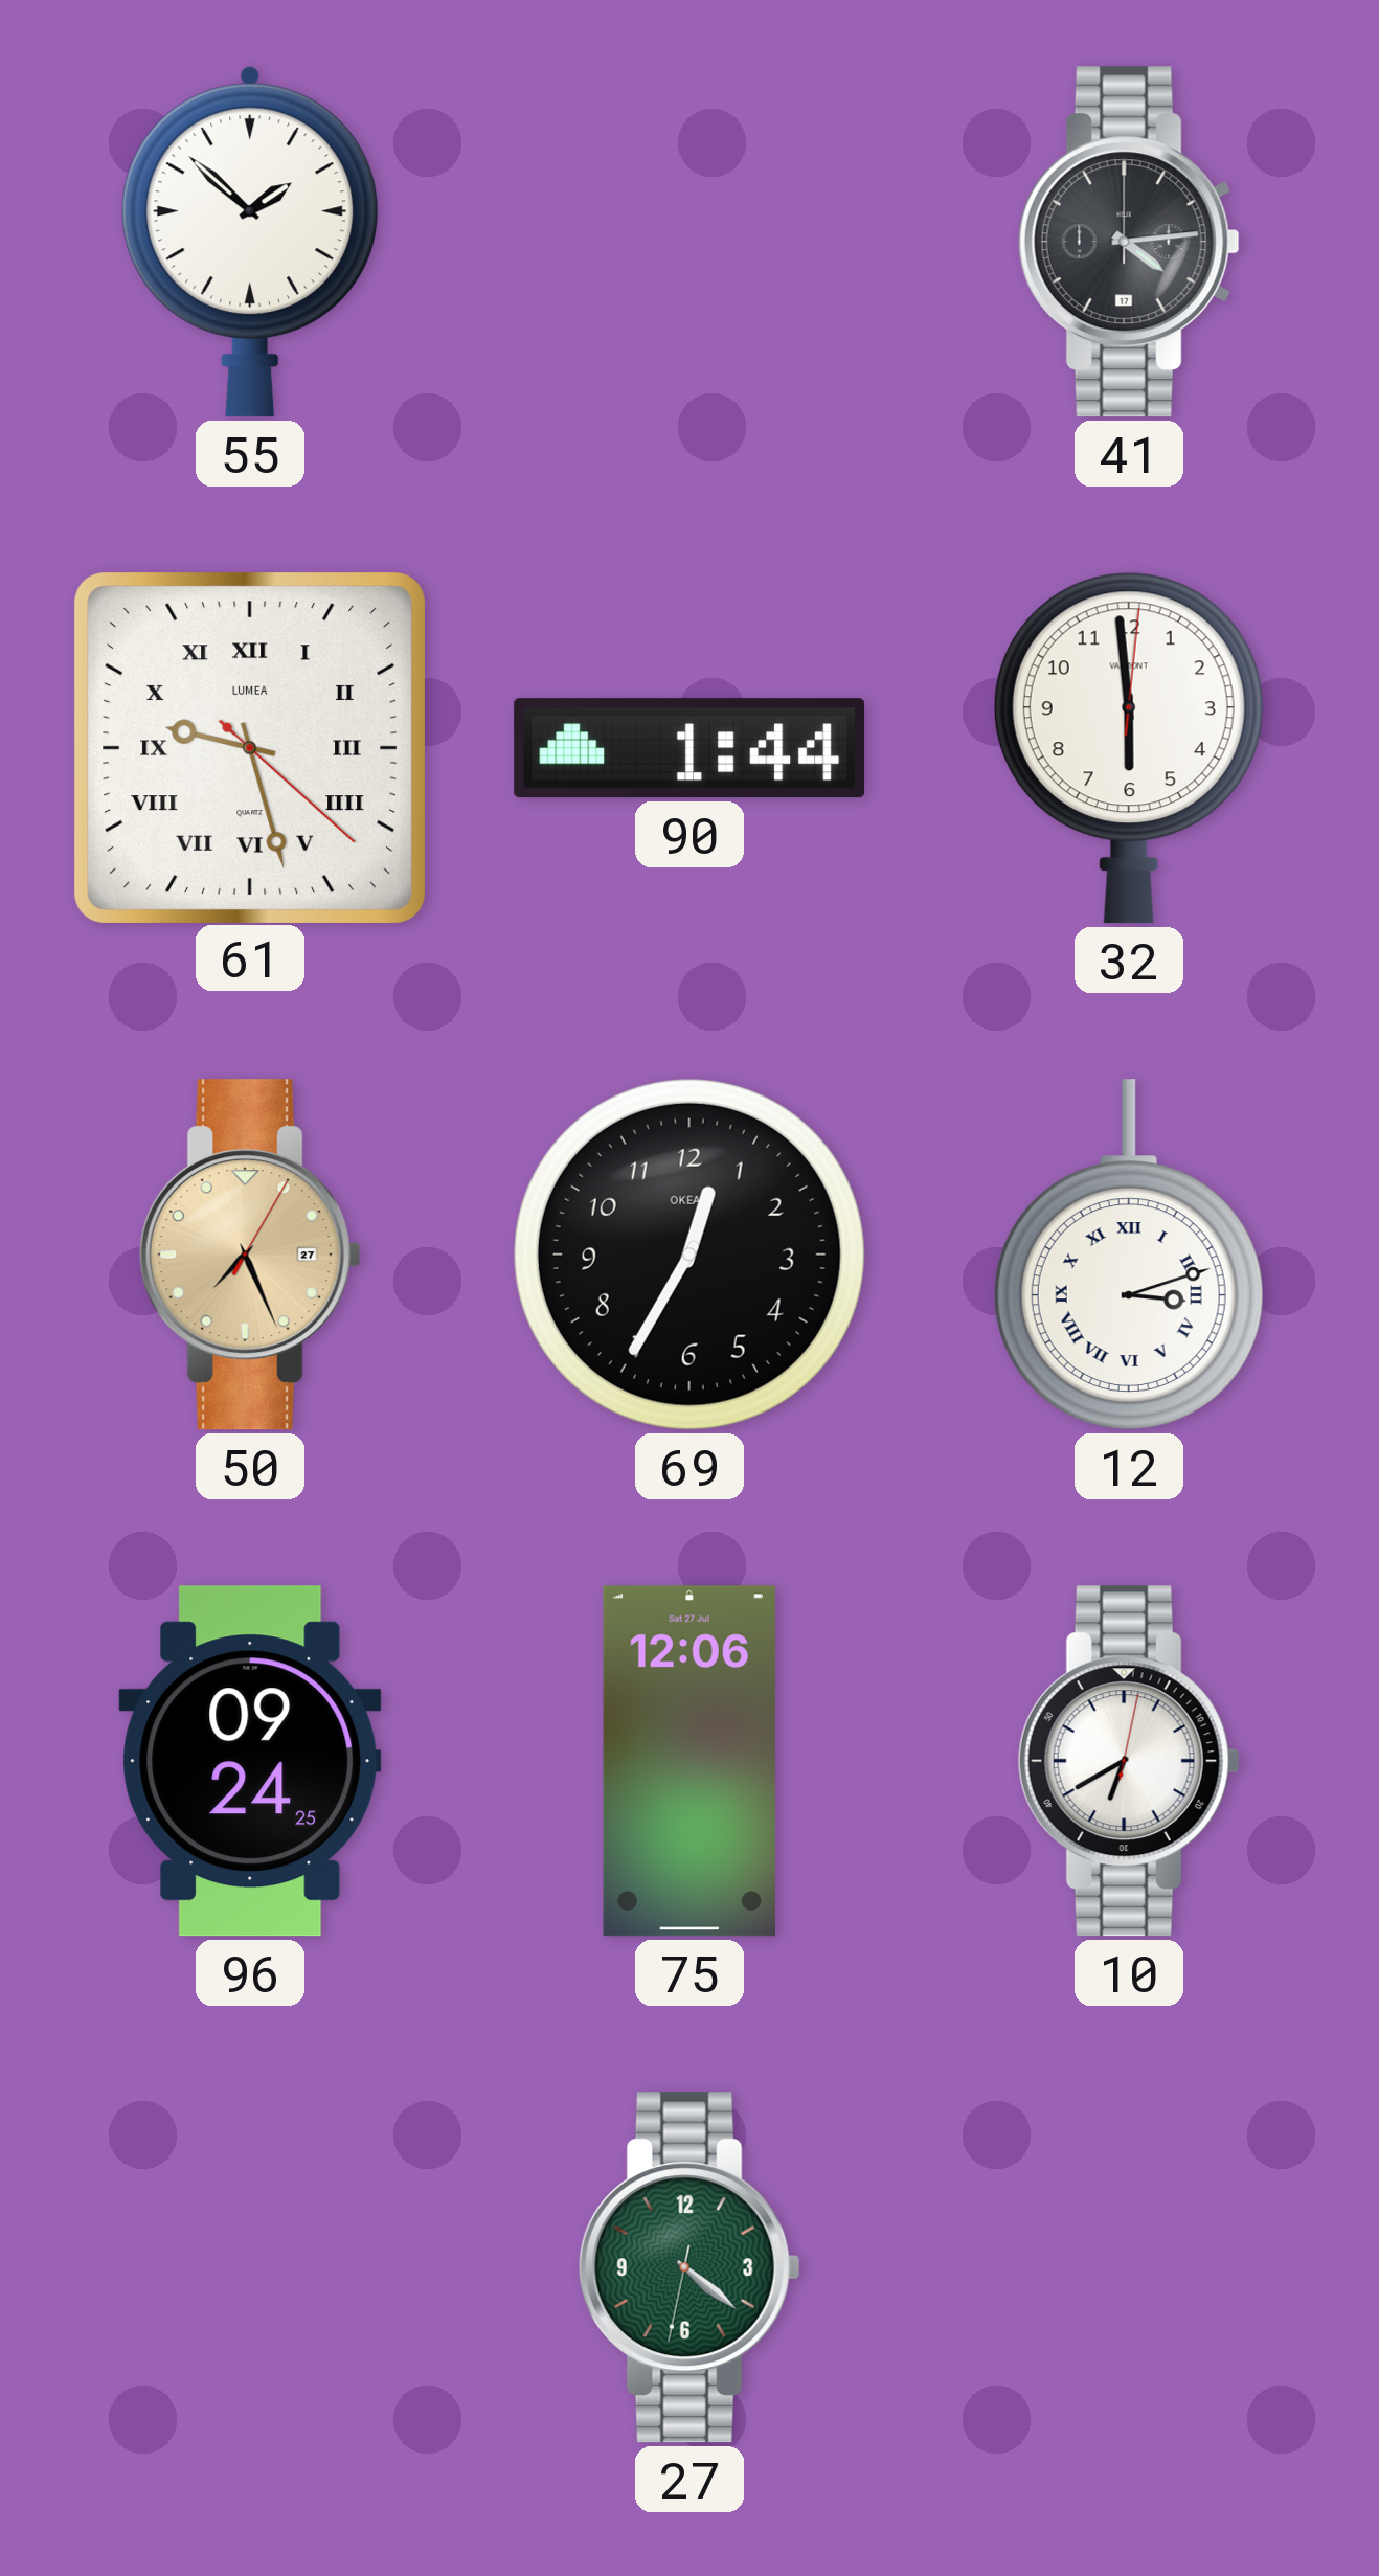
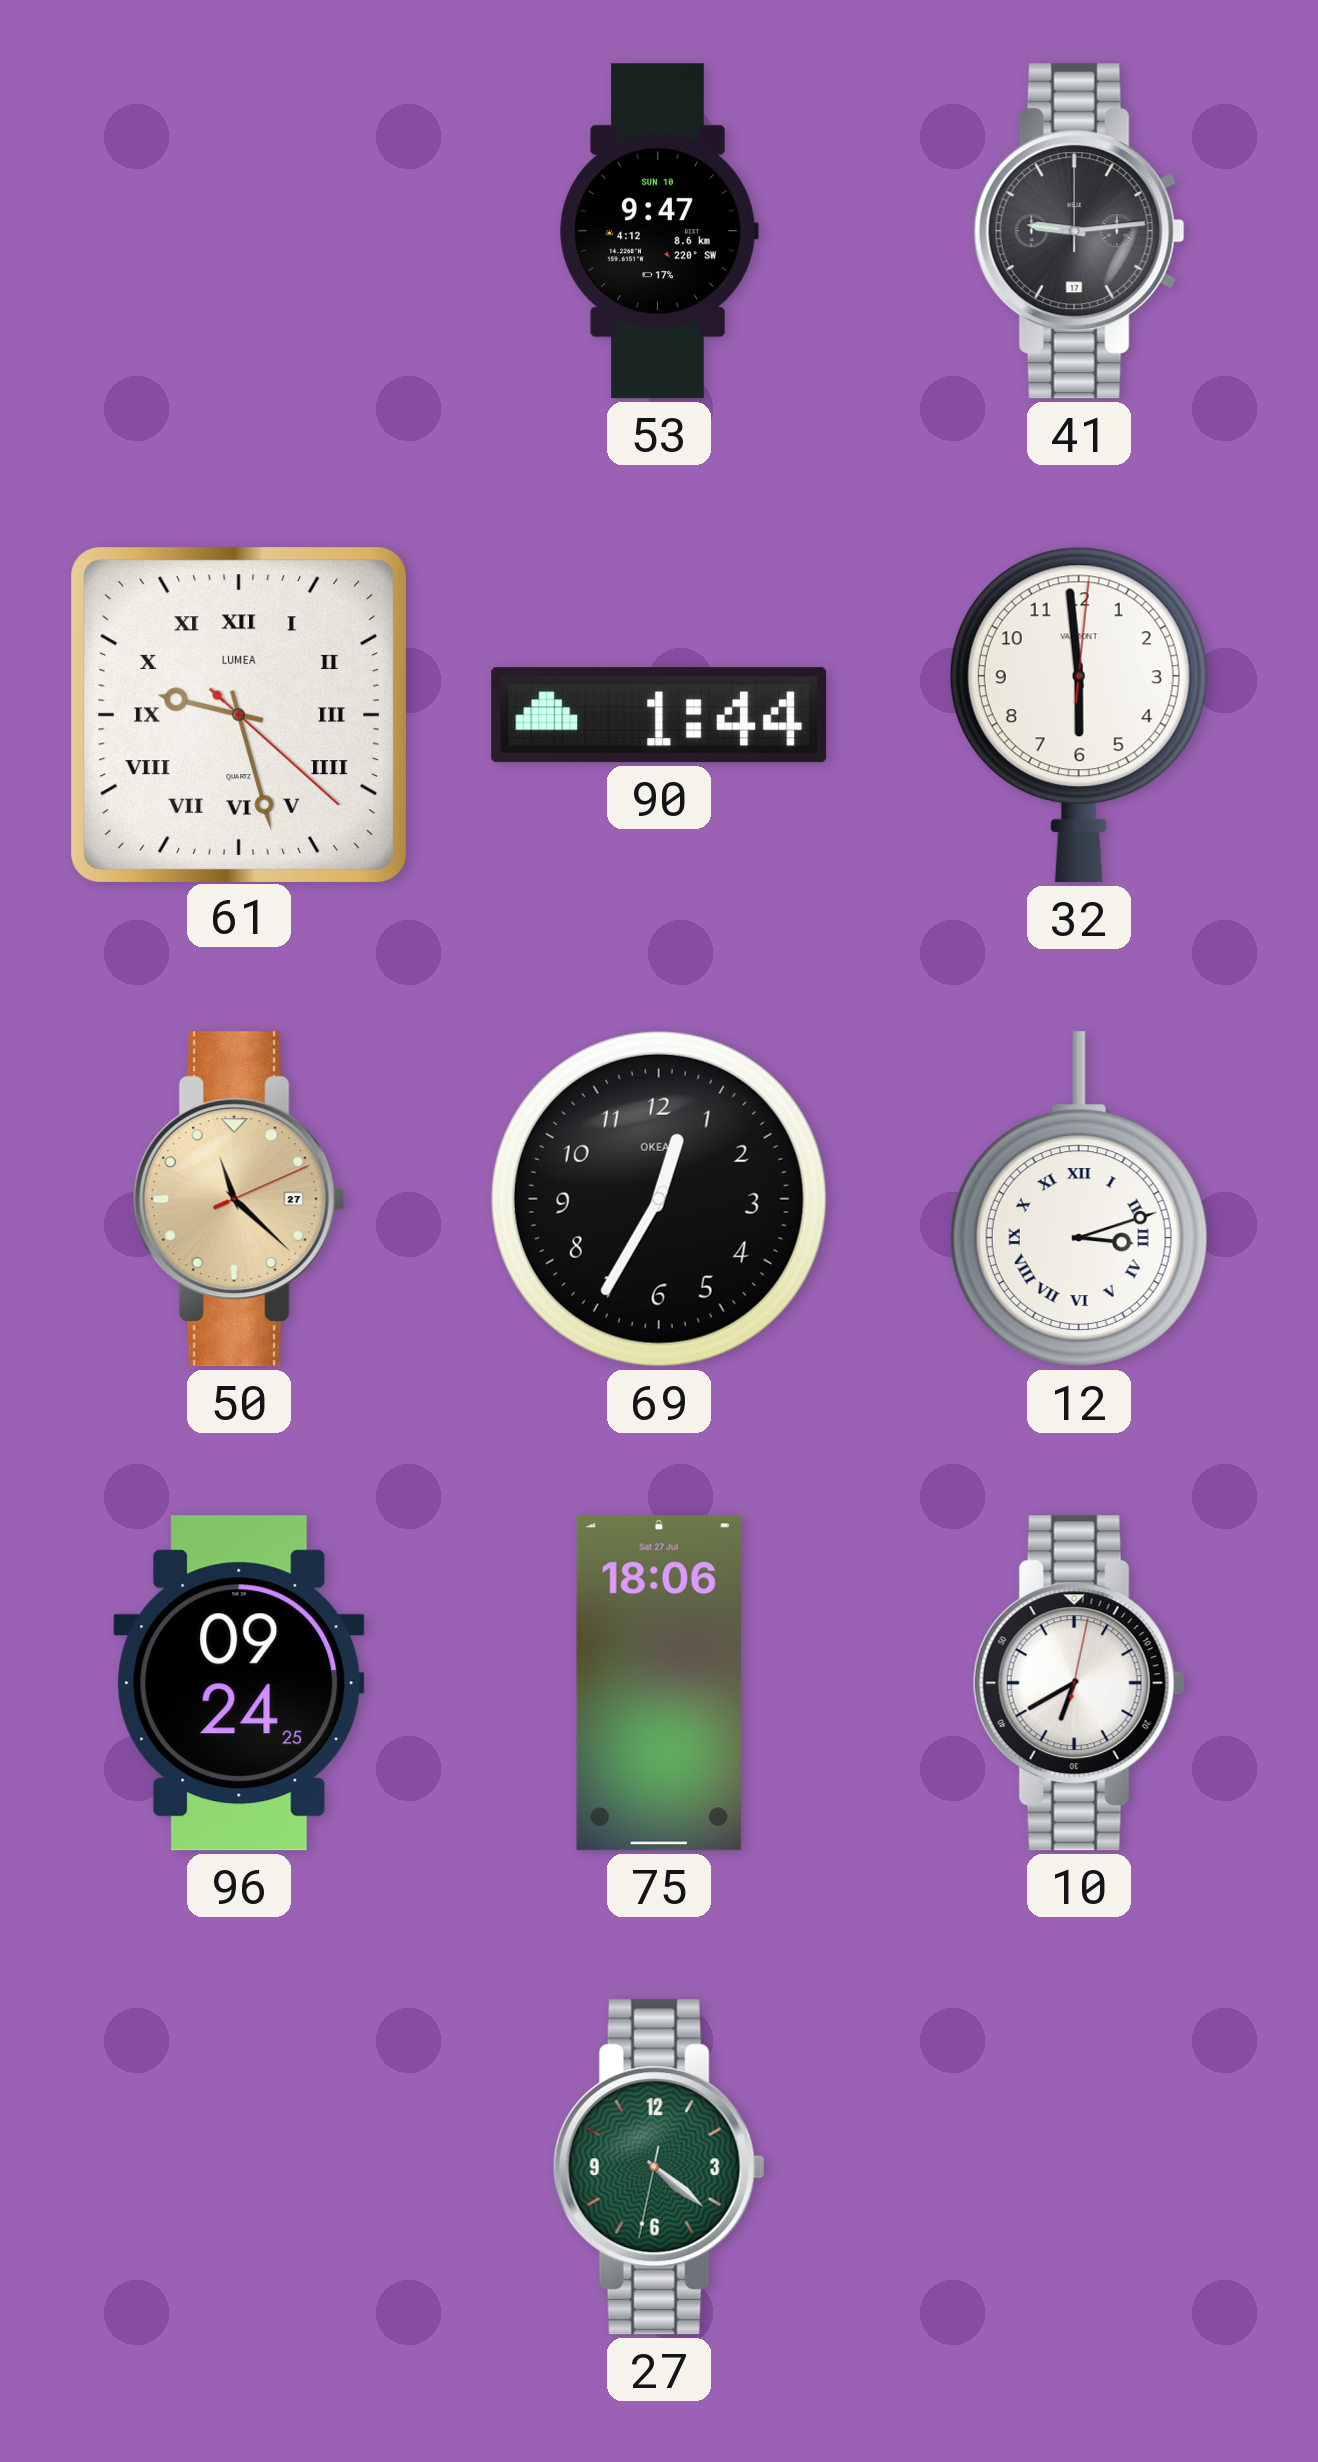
55: 1:52 -> none (250, 242)
53: none -> 9:47 (659, 231)
41: 4:14 -> 9:14 (1079, 231)
50: 7:26 -> 11:22 (239, 1199)
75: 12:06 -> 18:06 (659, 1683)
